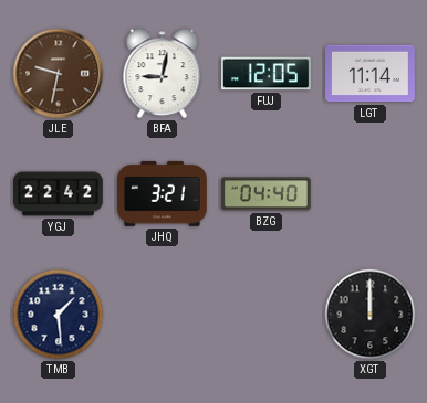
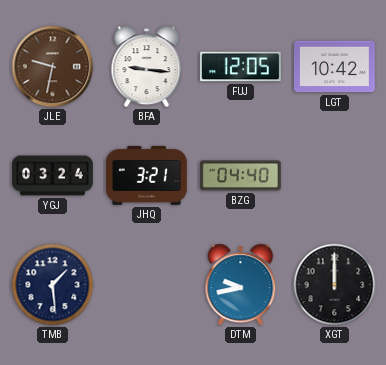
BFA: 9:02 -> 9:16 (147, 67)
LGT: 11:14 -> 10:42 (335, 67)
YGJ: 22:42 -> 03:24 (53, 176)
DTM: none -> 9:43 (241, 285)
